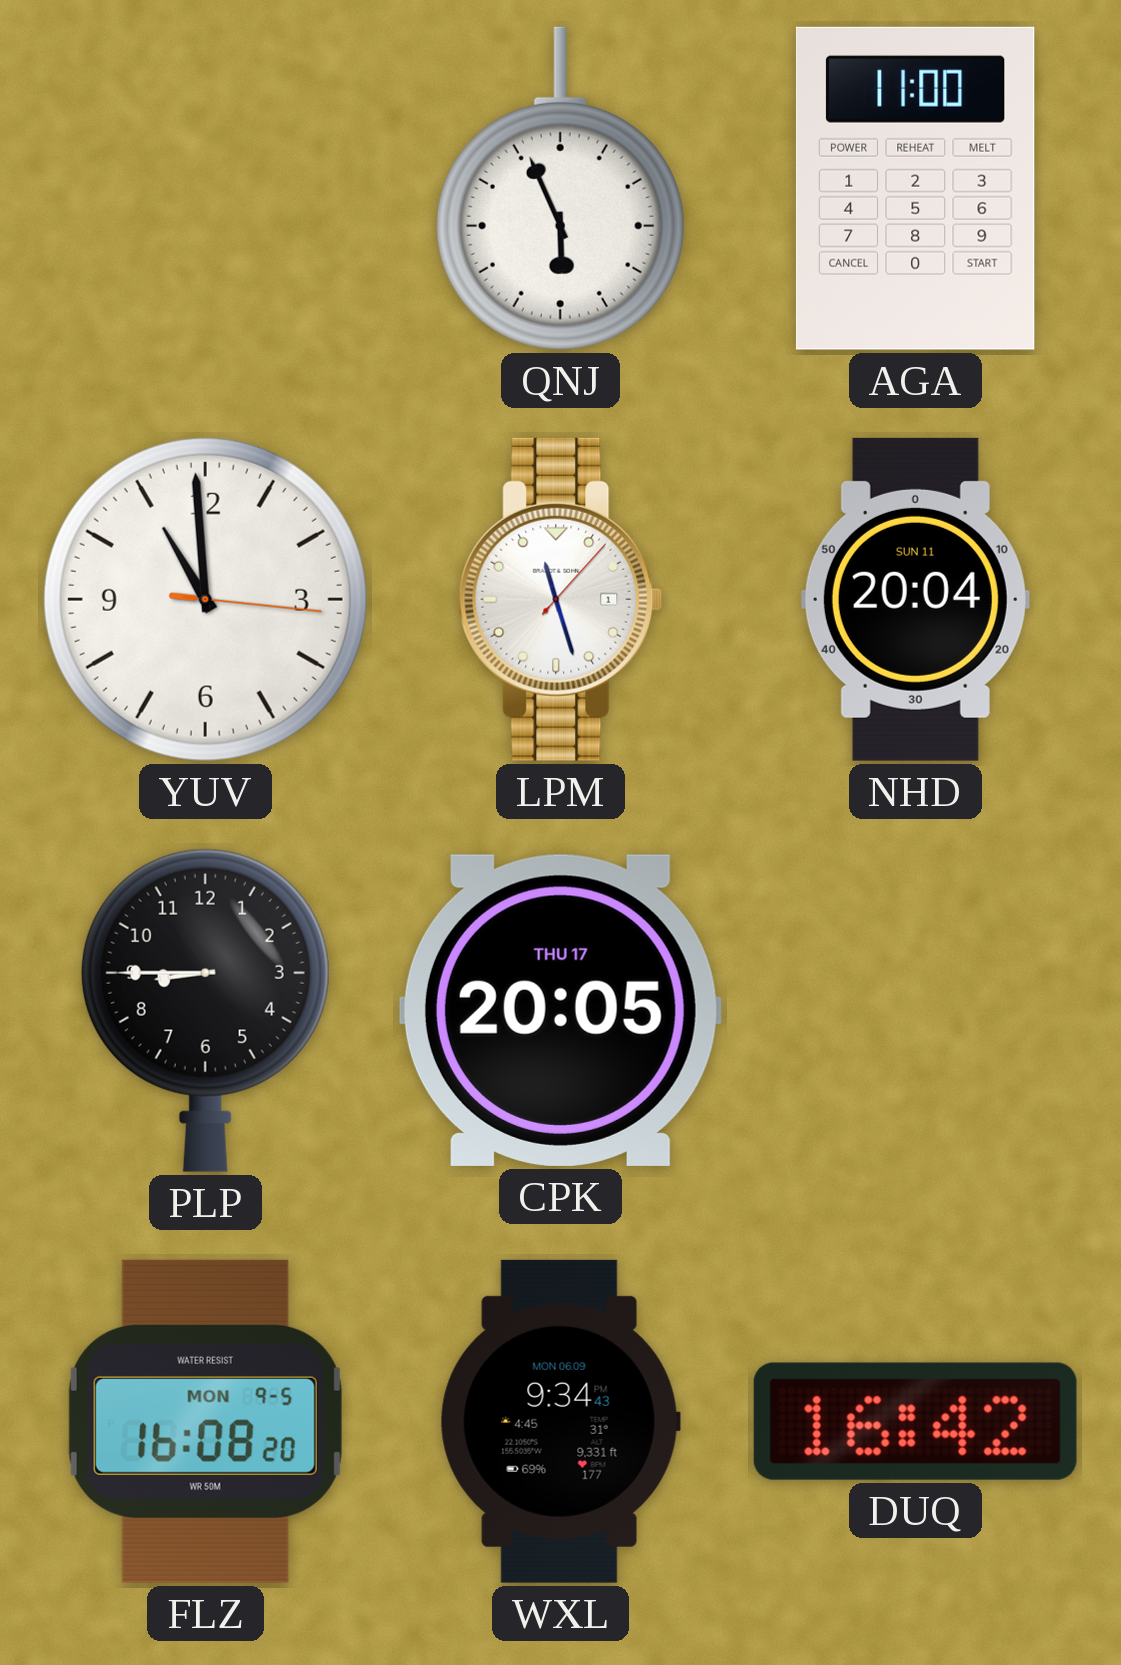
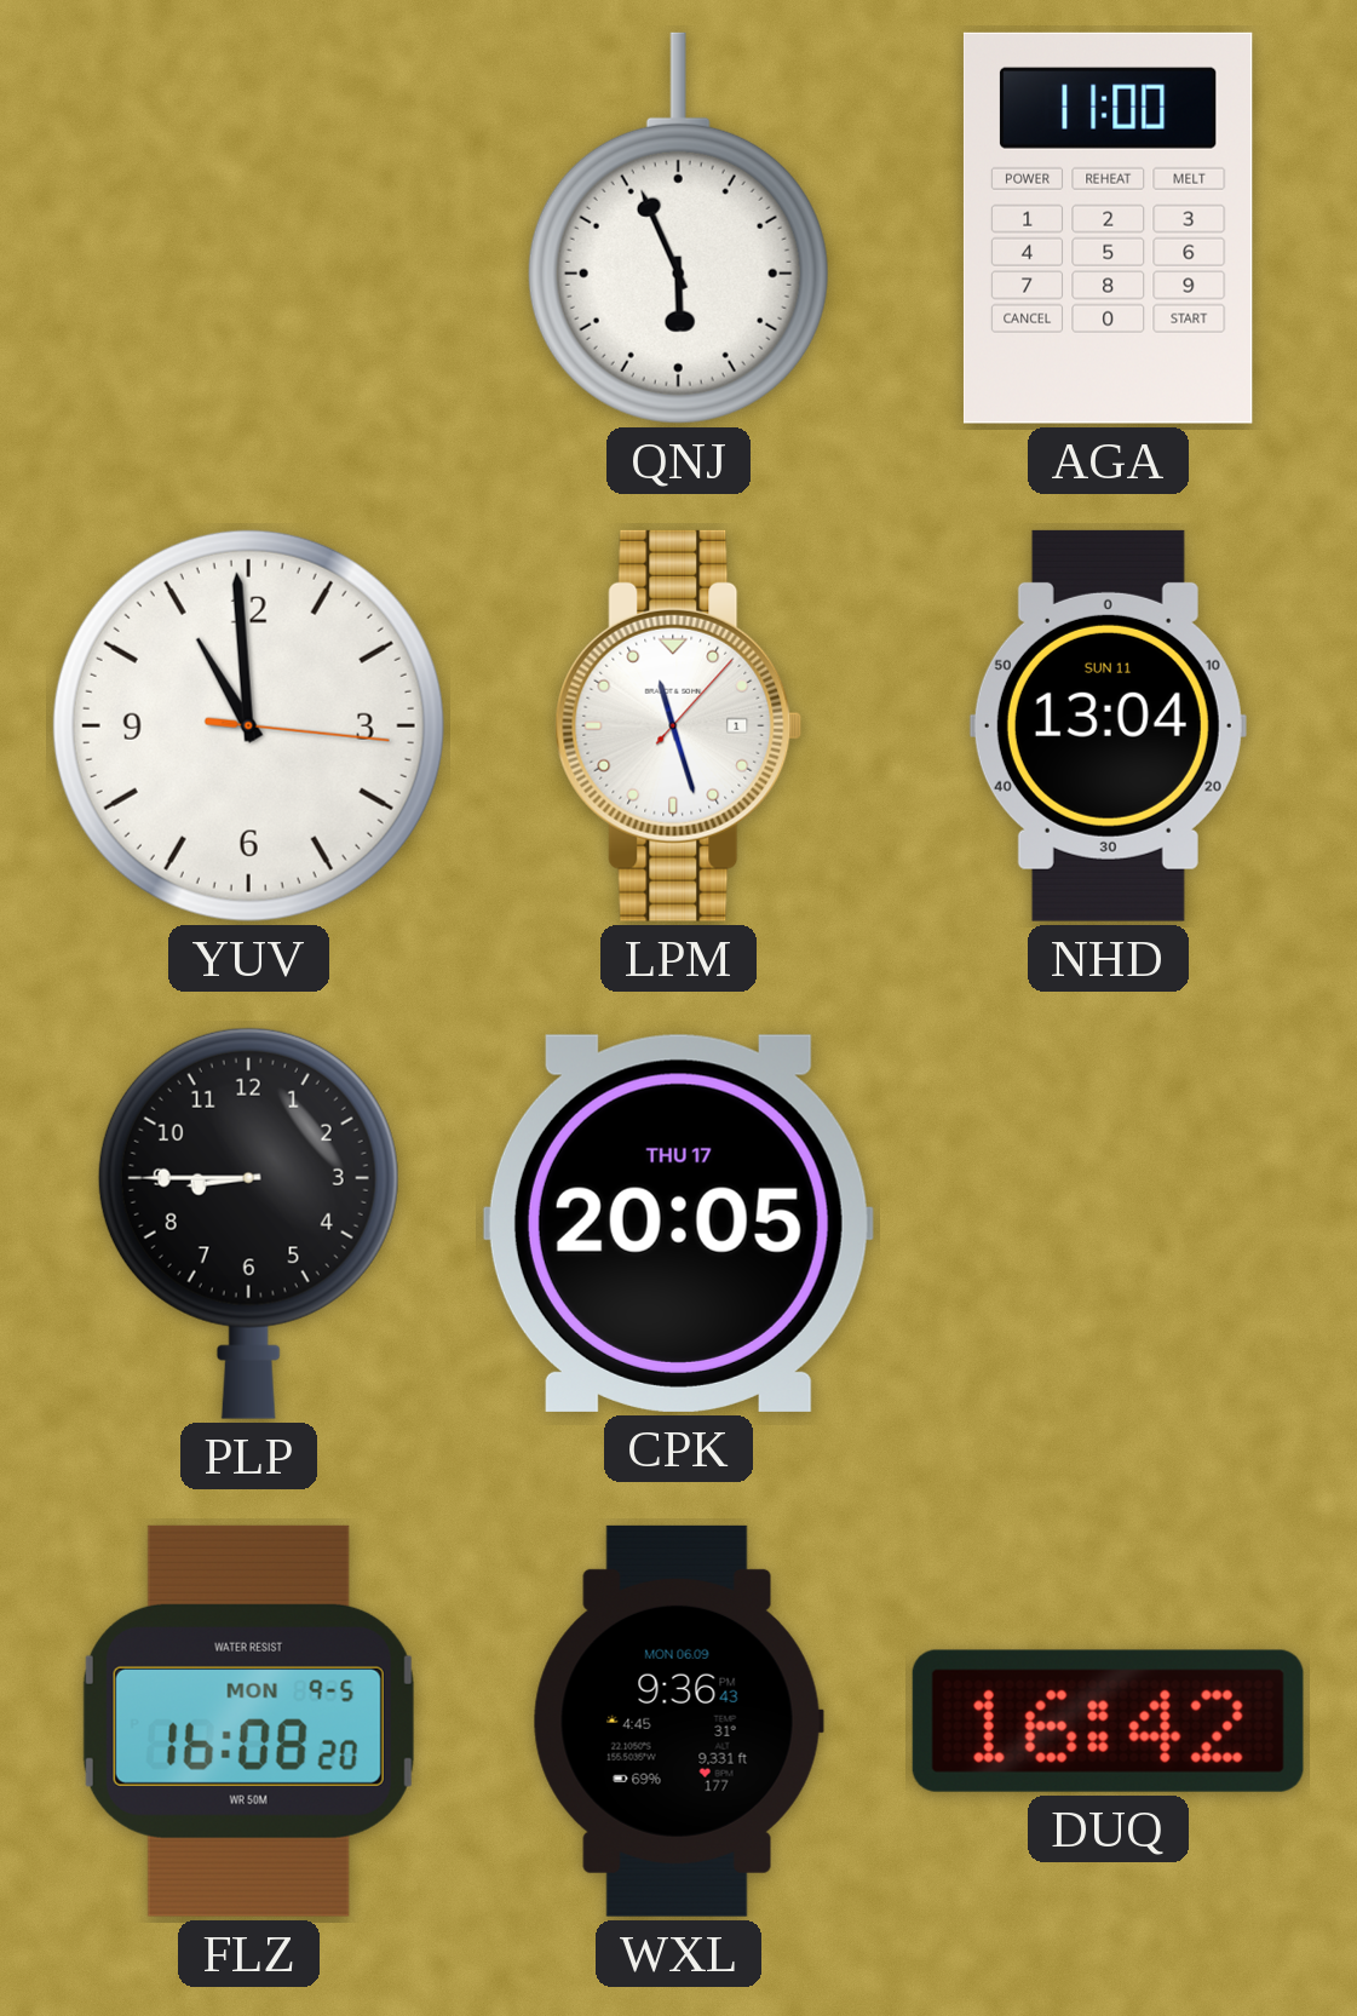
NHD: 20:04 -> 13:04 (1108, 725)
WXL: 9:34 -> 9:36 (678, 1721)
